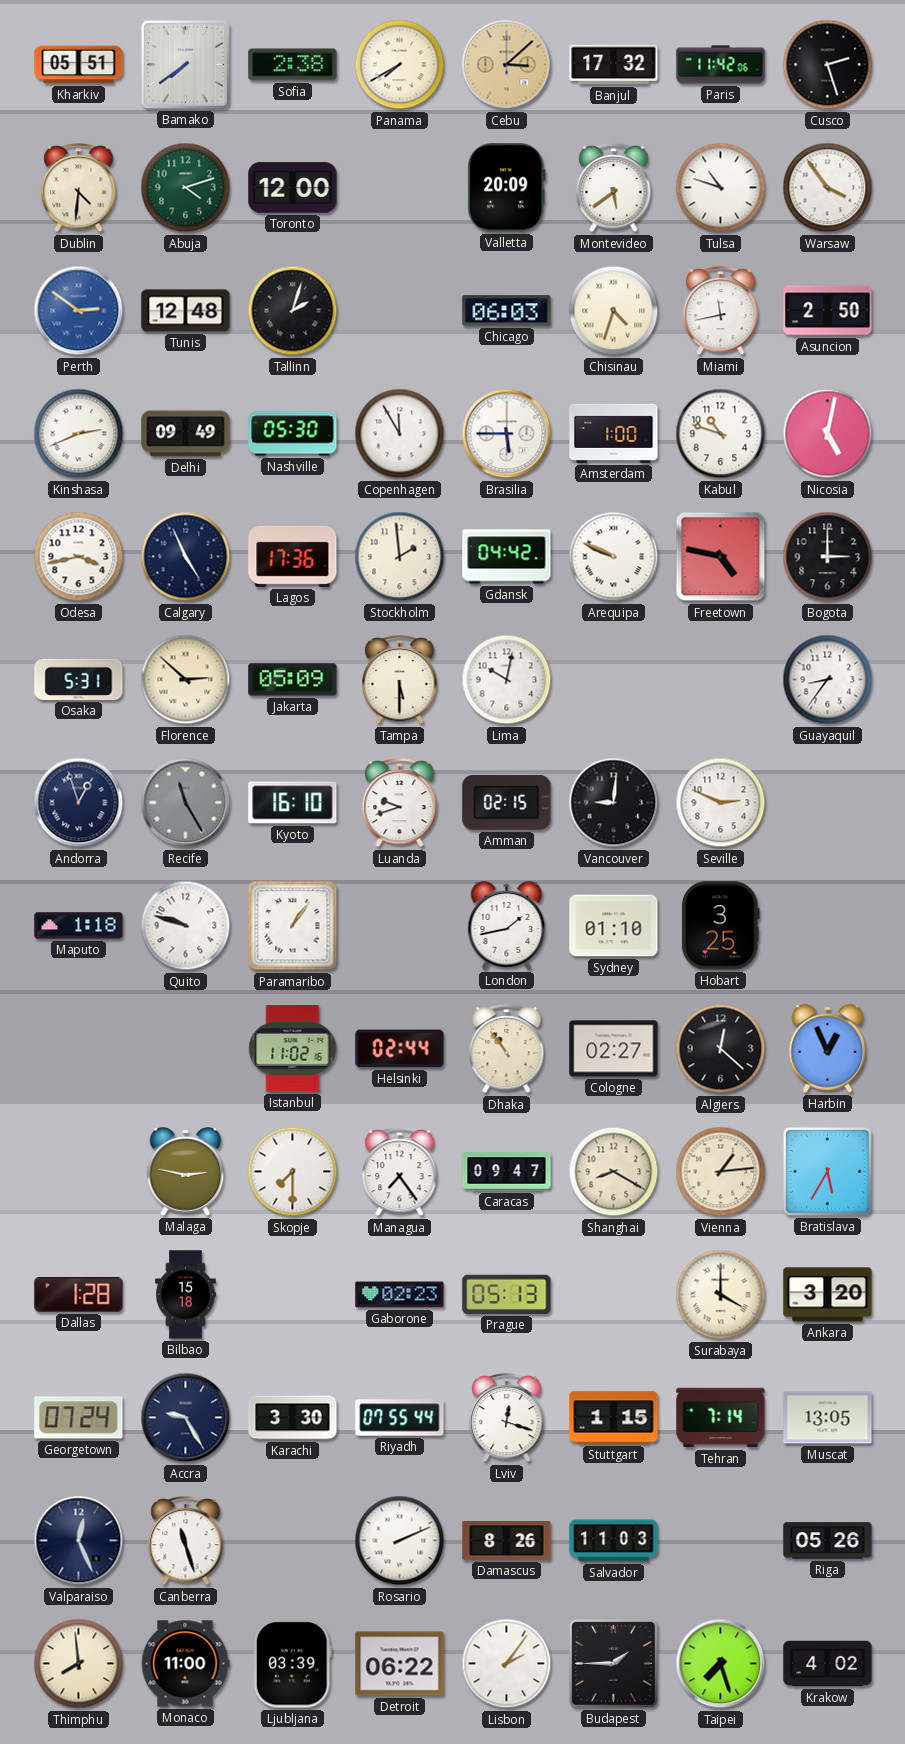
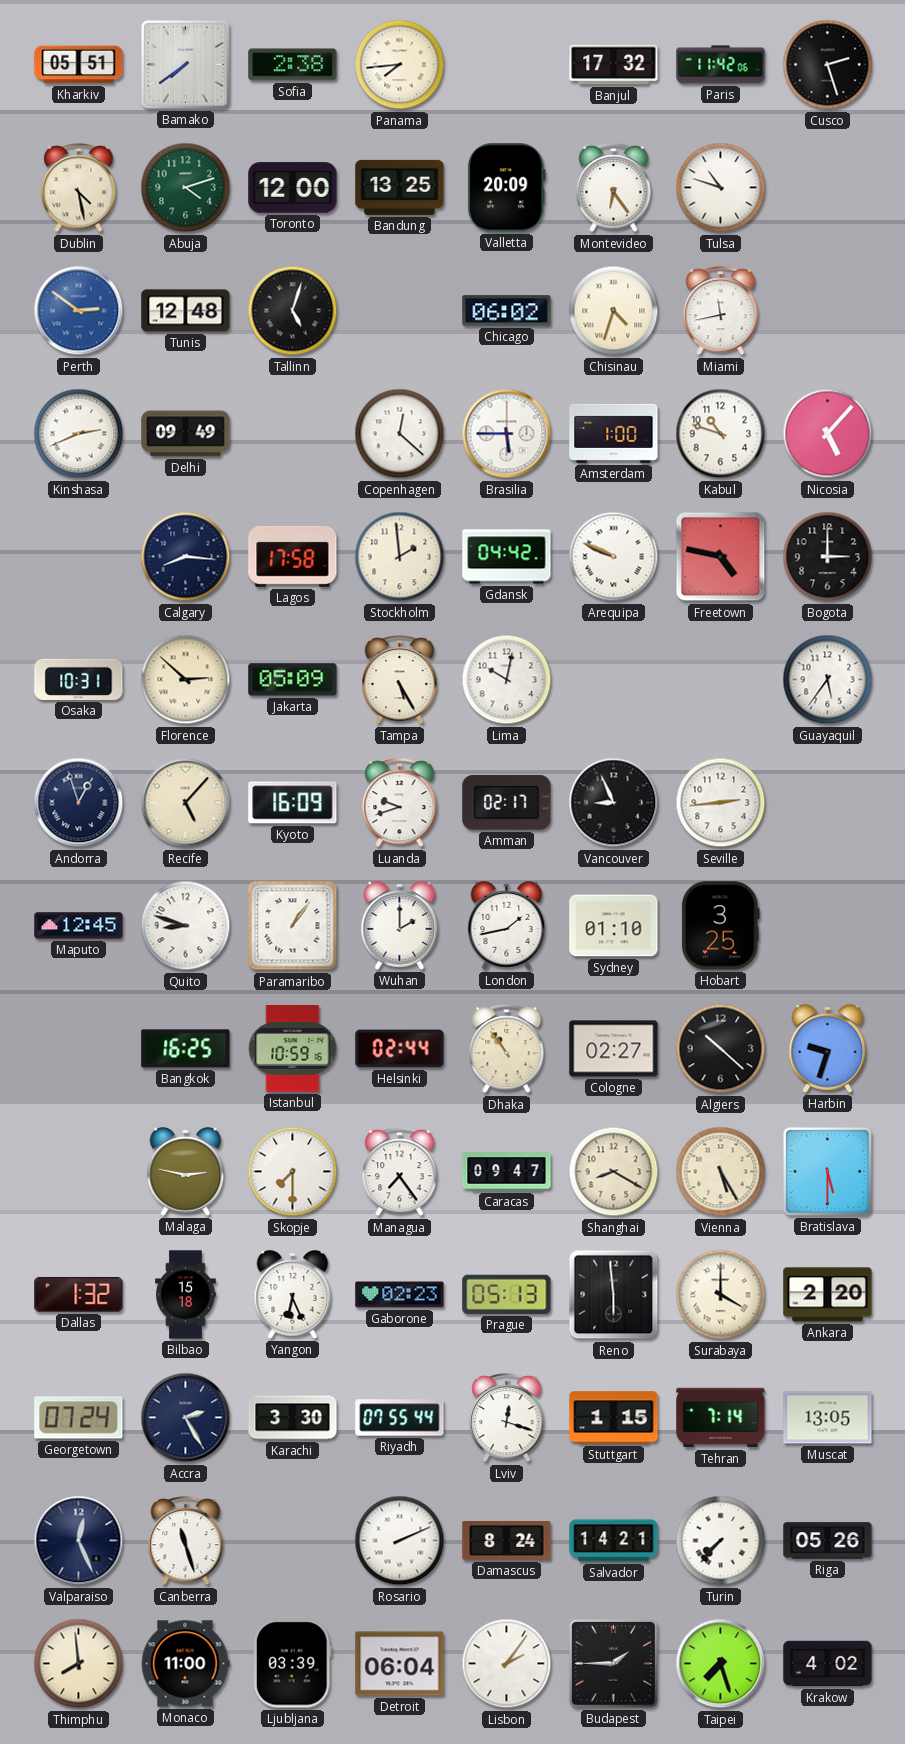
Panama: 7:40 -> 7:44 (400, 65)
Cebu: 3:08 -> none (507, 65)
Dublin: 4:31 -> 4:28 (79, 188)
Bandung: none -> 13:25 (400, 187)
Montevideo: 5:39 -> 6:24 (614, 188)
Warsaw: 3:54 -> none (828, 188)
Tallinn: 2:03 -> 5:03 (293, 311)
Chicago: 06:03 -> 06:02 (507, 311)
Asuncion: 2:50 -> none (828, 311)
Nashville: 05:30 -> none (293, 434)
Copenhagen: 11:55 -> 12:22 (400, 434)
Nicosia: 5:02 -> 5:07 (828, 434)
Odesa: 3:43 -> none (79, 557)
Calgary: 4:56 -> 8:16 (186, 557)
Lagos: 17:36 -> 17:58 (293, 556)
Osaka: 5:31 -> 10:31 (79, 679)
Tampa: 5:30 -> 5:25 (400, 680)
Guayaquil: 8:36 -> 5:36 (828, 680)
Recife: 11:25 -> 5:07 (186, 803)
Recife dial: grey -> cream (186, 803)
Kyoto: 16:10 -> 16:09 (293, 803)
Amman: 02:15 -> 02:17 (507, 803)
Vancouver: 9:01 -> 8:56 (614, 803)
Seville: 2:49 -> 2:44 (721, 803)
Maputo: 1:18 -> 12:45 (79, 926)
Quito: 9:48 -> 8:48 (186, 926)
Wuhan: none -> 2:00 (400, 926)
Bangkok: none -> 16:25 (186, 1049)
Istanbul: 11:02 -> 10:59 (293, 1049)
Algiers: 12:22 -> 10:22 (721, 1049)
Harbin: 12:56 -> 9:33 (828, 1049)
Vienna: 1:14 -> 5:25 (721, 1172)
Bratislava: 5:35 -> 5:30 (827, 1171)
Dallas: 1:28 -> 1:32 (79, 1294)
Yangon: none -> 6:26 (293, 1295)
Reno: none -> 5:59 (614, 1295)
Ankara: 3:20 -> 2:20 (828, 1295)
Accra: 9:25 -> 2:25 (186, 1418)
Damascus: 8:26 -> 8:24 (507, 1541)
Salvador: 11:03 -> 14:21 (614, 1541)
Turin: none -> 7:37 (721, 1541)
Detroit: 06:22 -> 06:04 (400, 1664)
